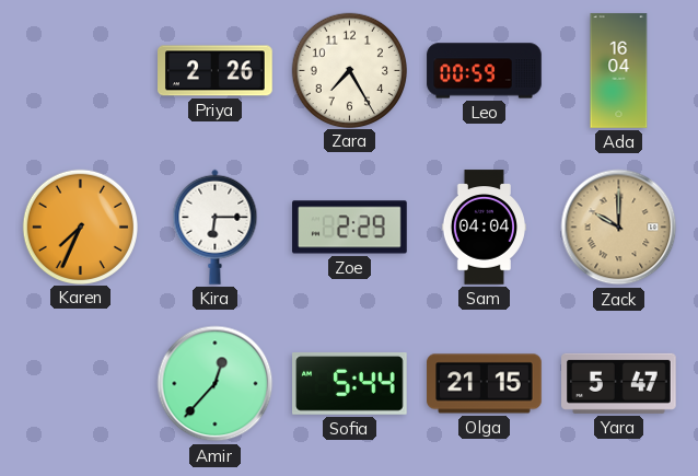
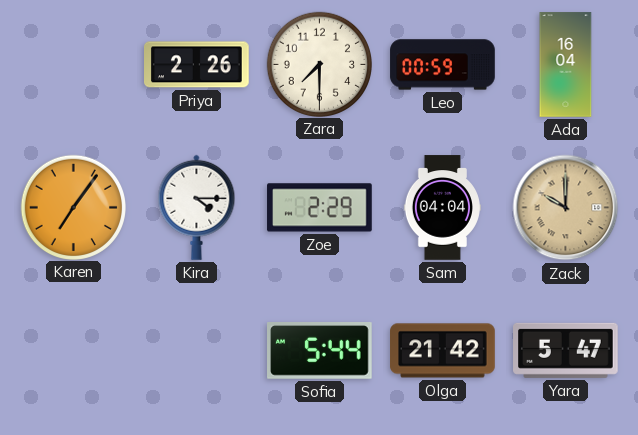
Zara: 7:25 -> 7:30 (319, 64)
Karen: 7:34 -> 7:06 (73, 207)
Kira: 6:15 -> 4:15 (197, 207)
Amir: 12:37 -> none (216, 384)
Olga: 21:15 -> 21:42 (443, 351)
